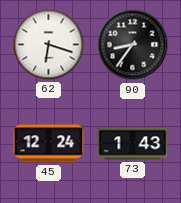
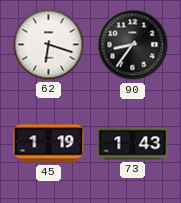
45: 12:24 -> 1:19 (49, 144)
